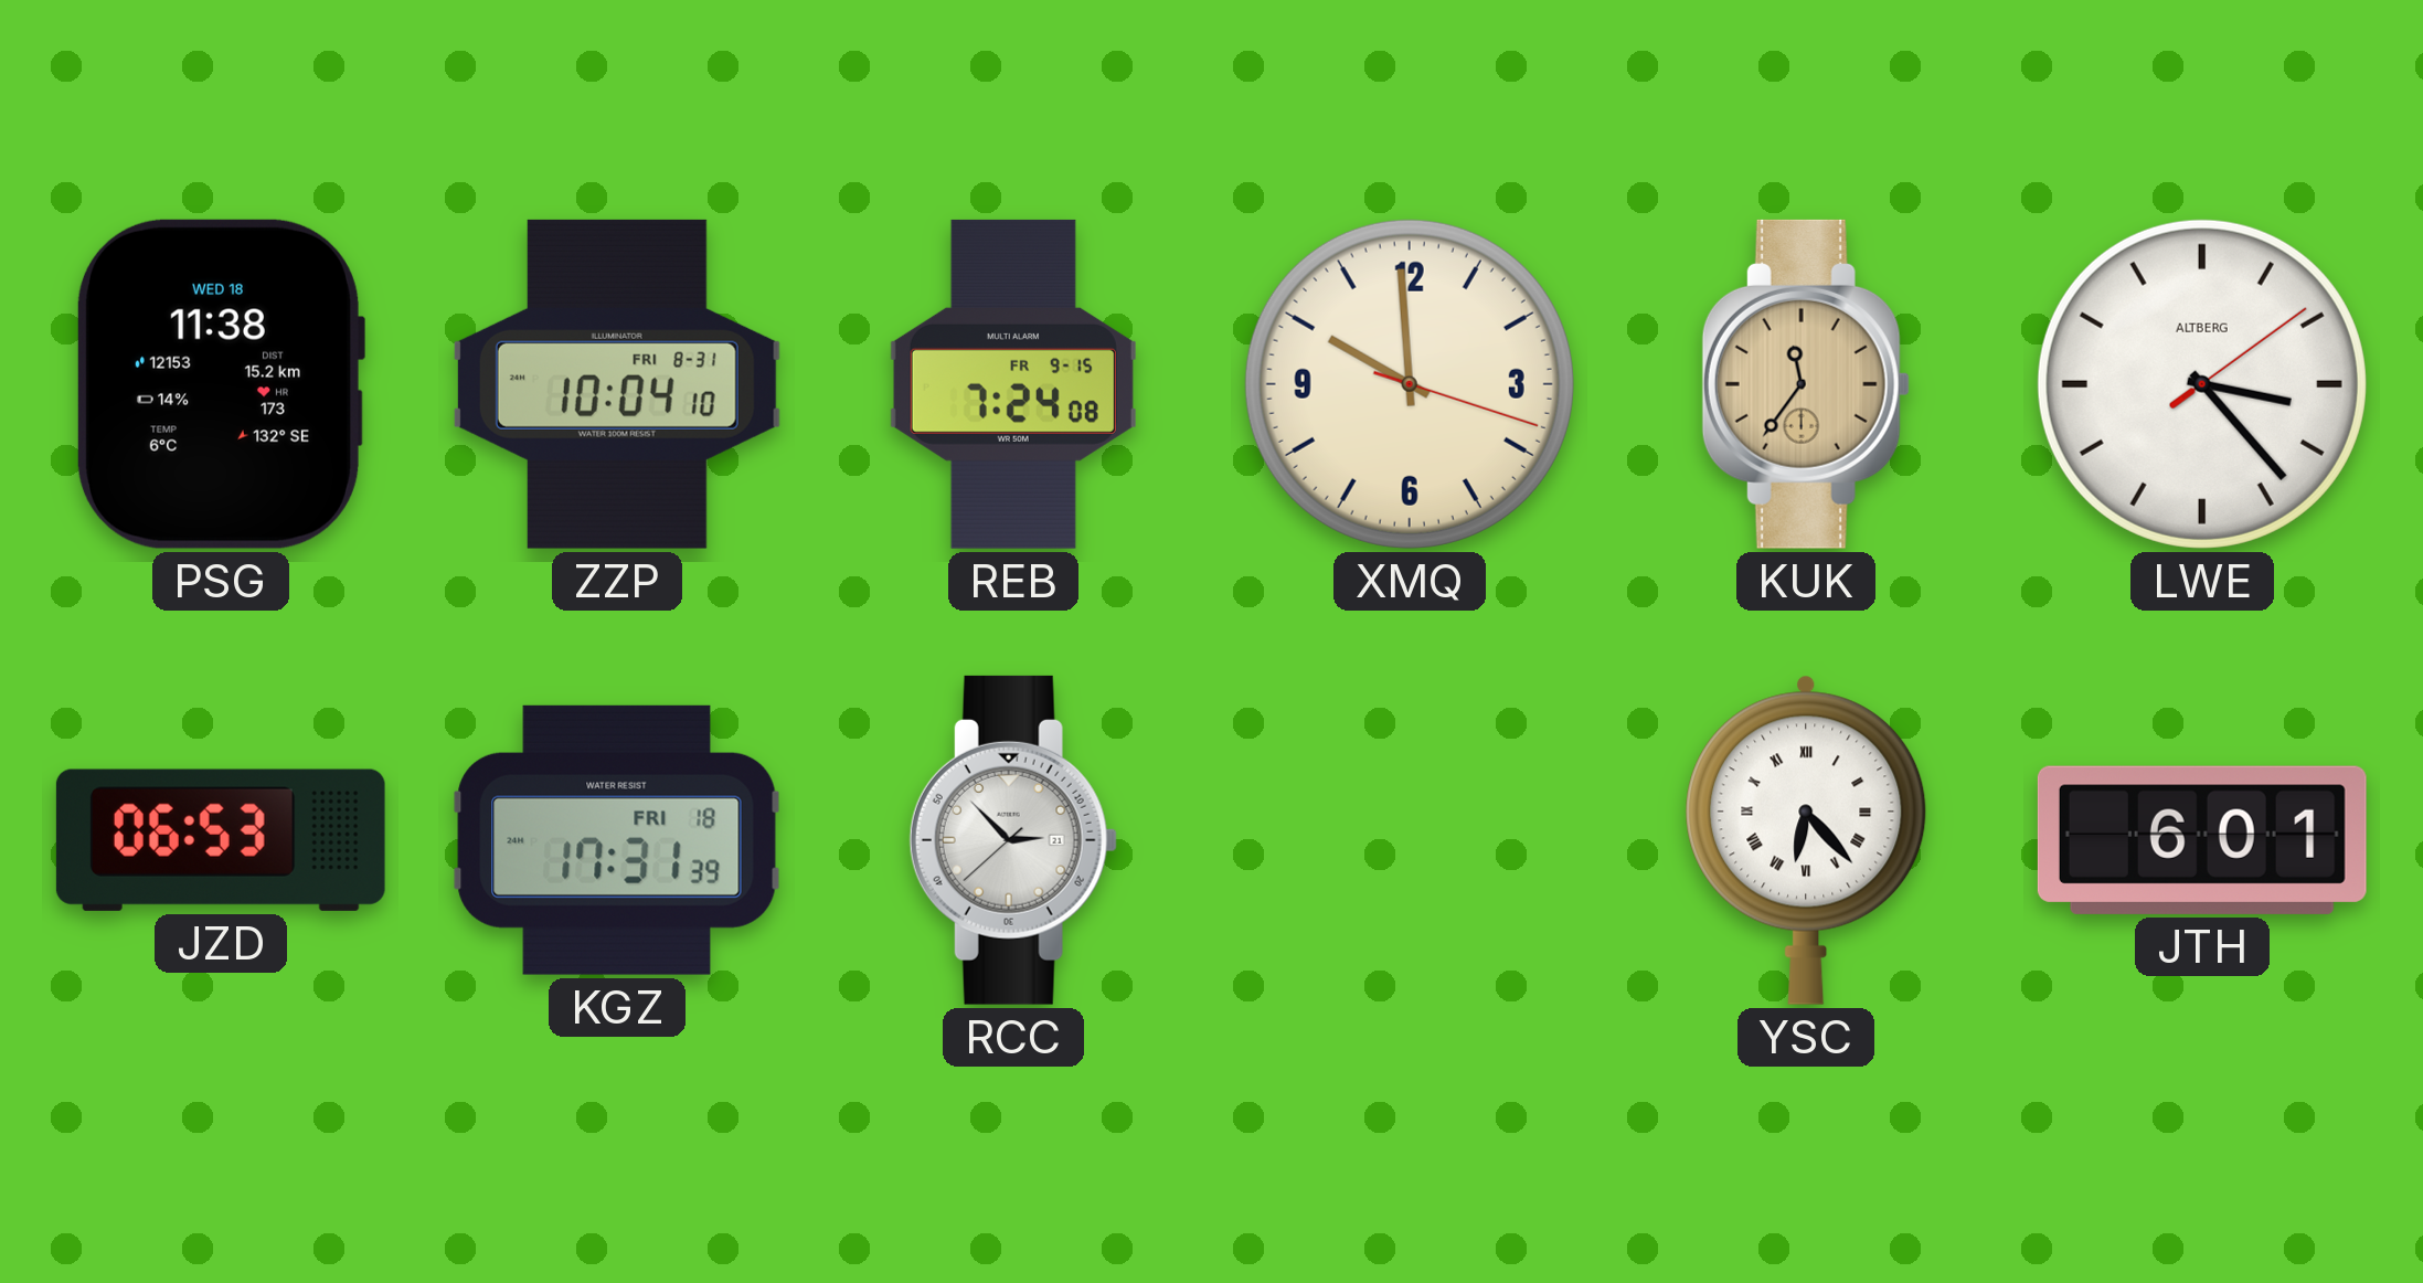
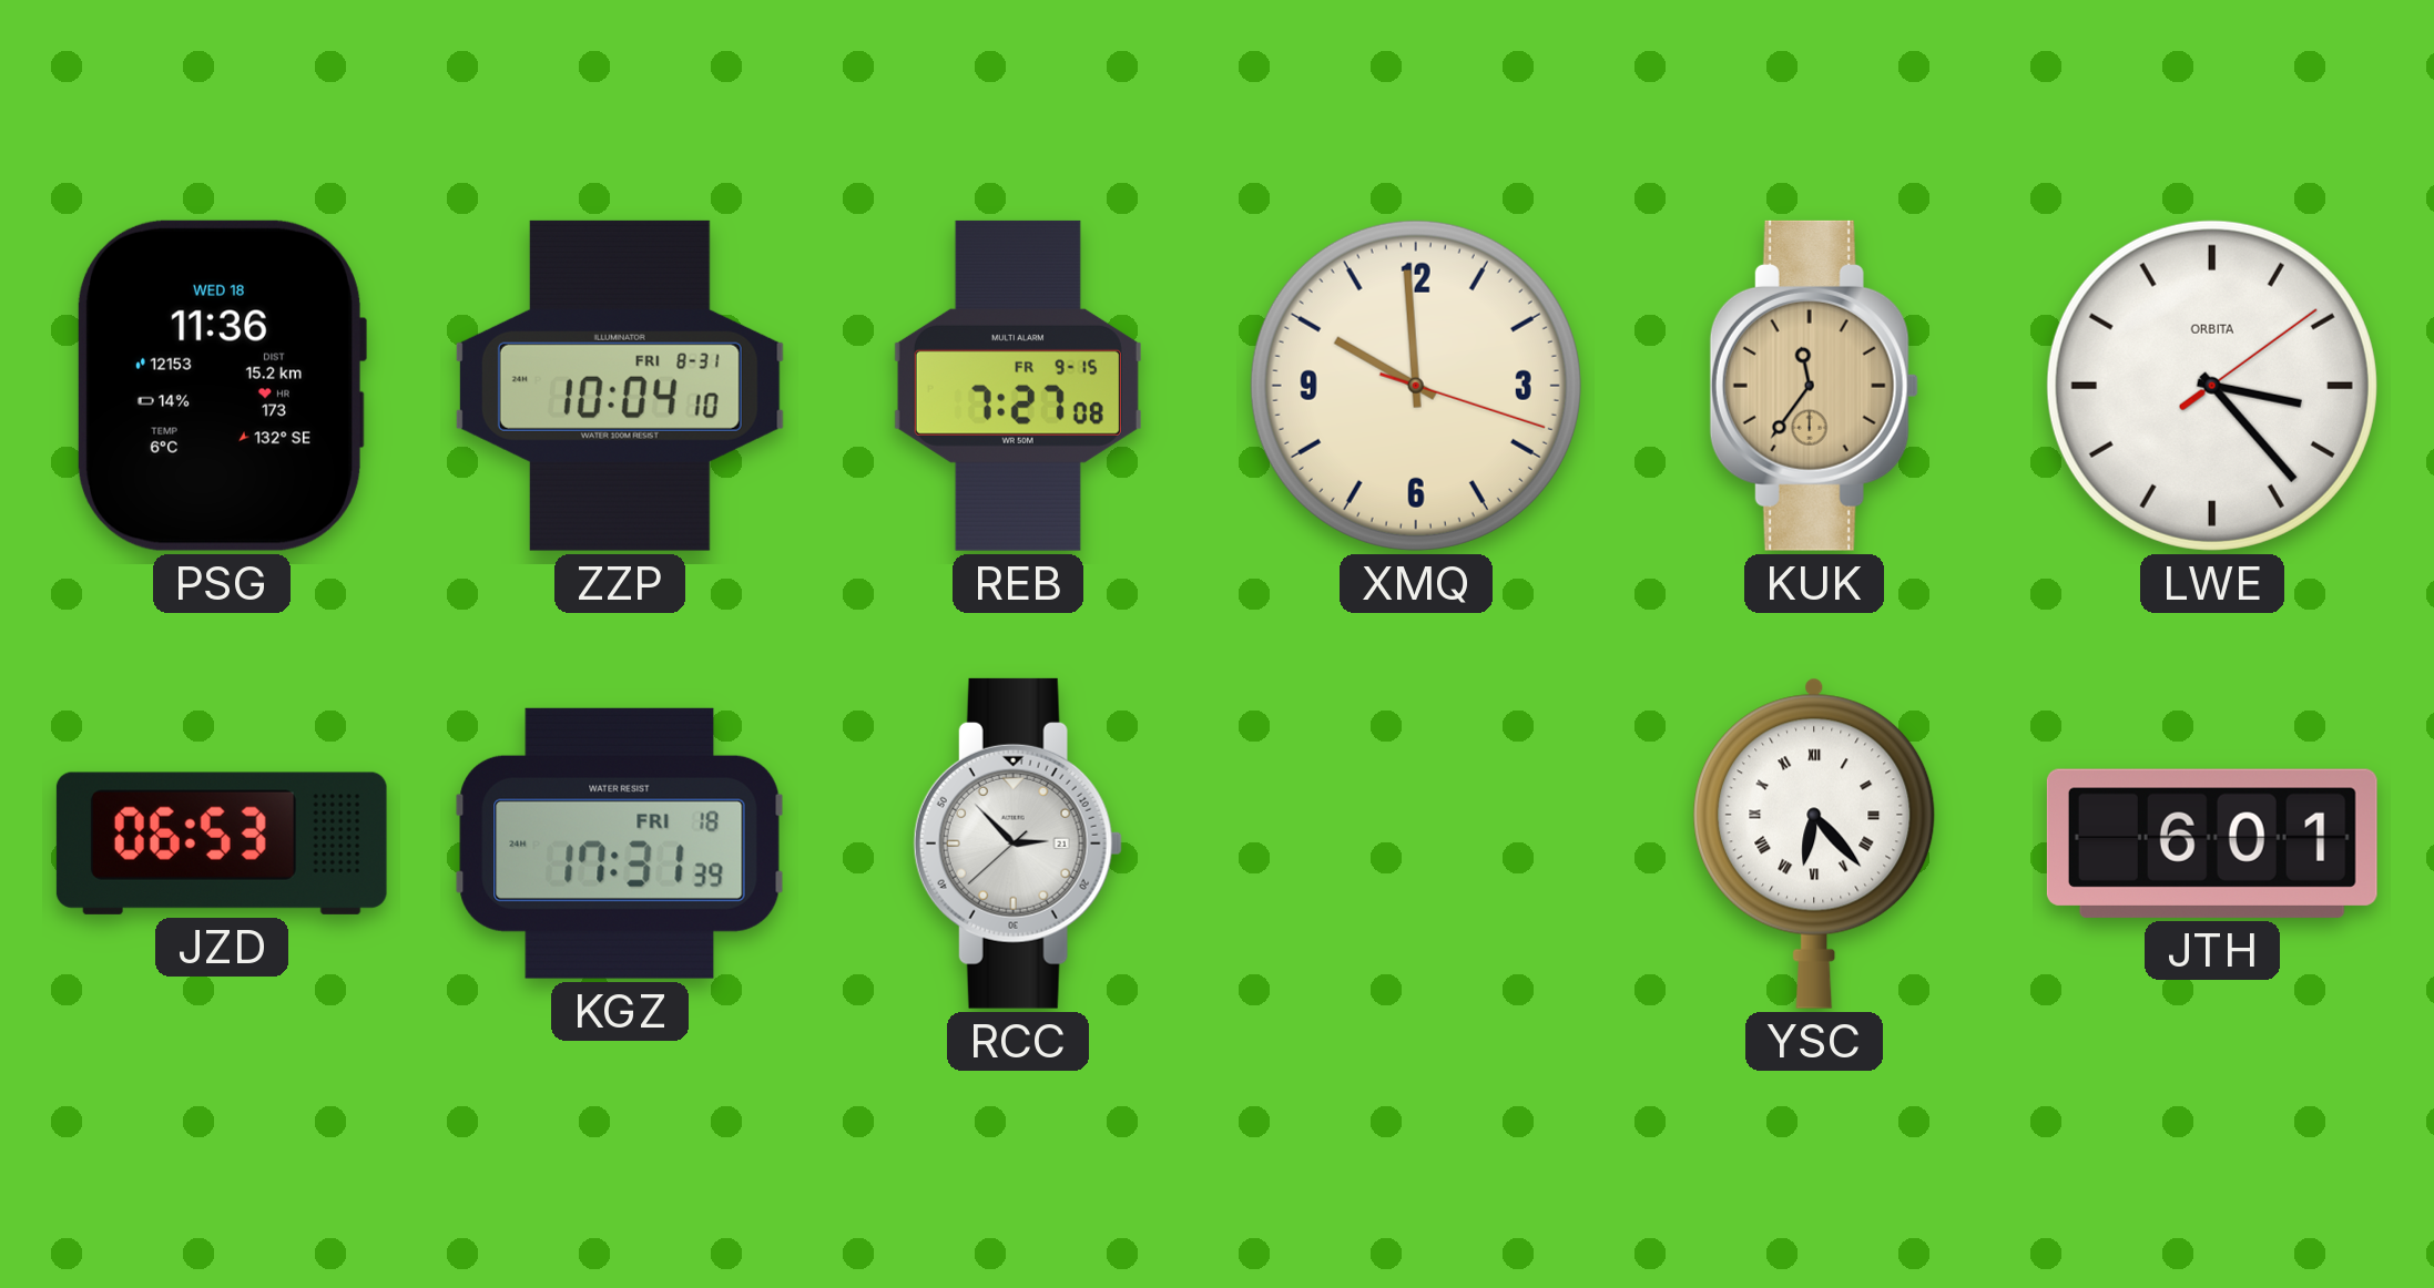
PSG: 11:38 -> 11:36 (221, 386)
REB: 7:24 -> 7:27 (1018, 386)
LWE brand: ALTBERG -> ORBITA (2212, 386)
